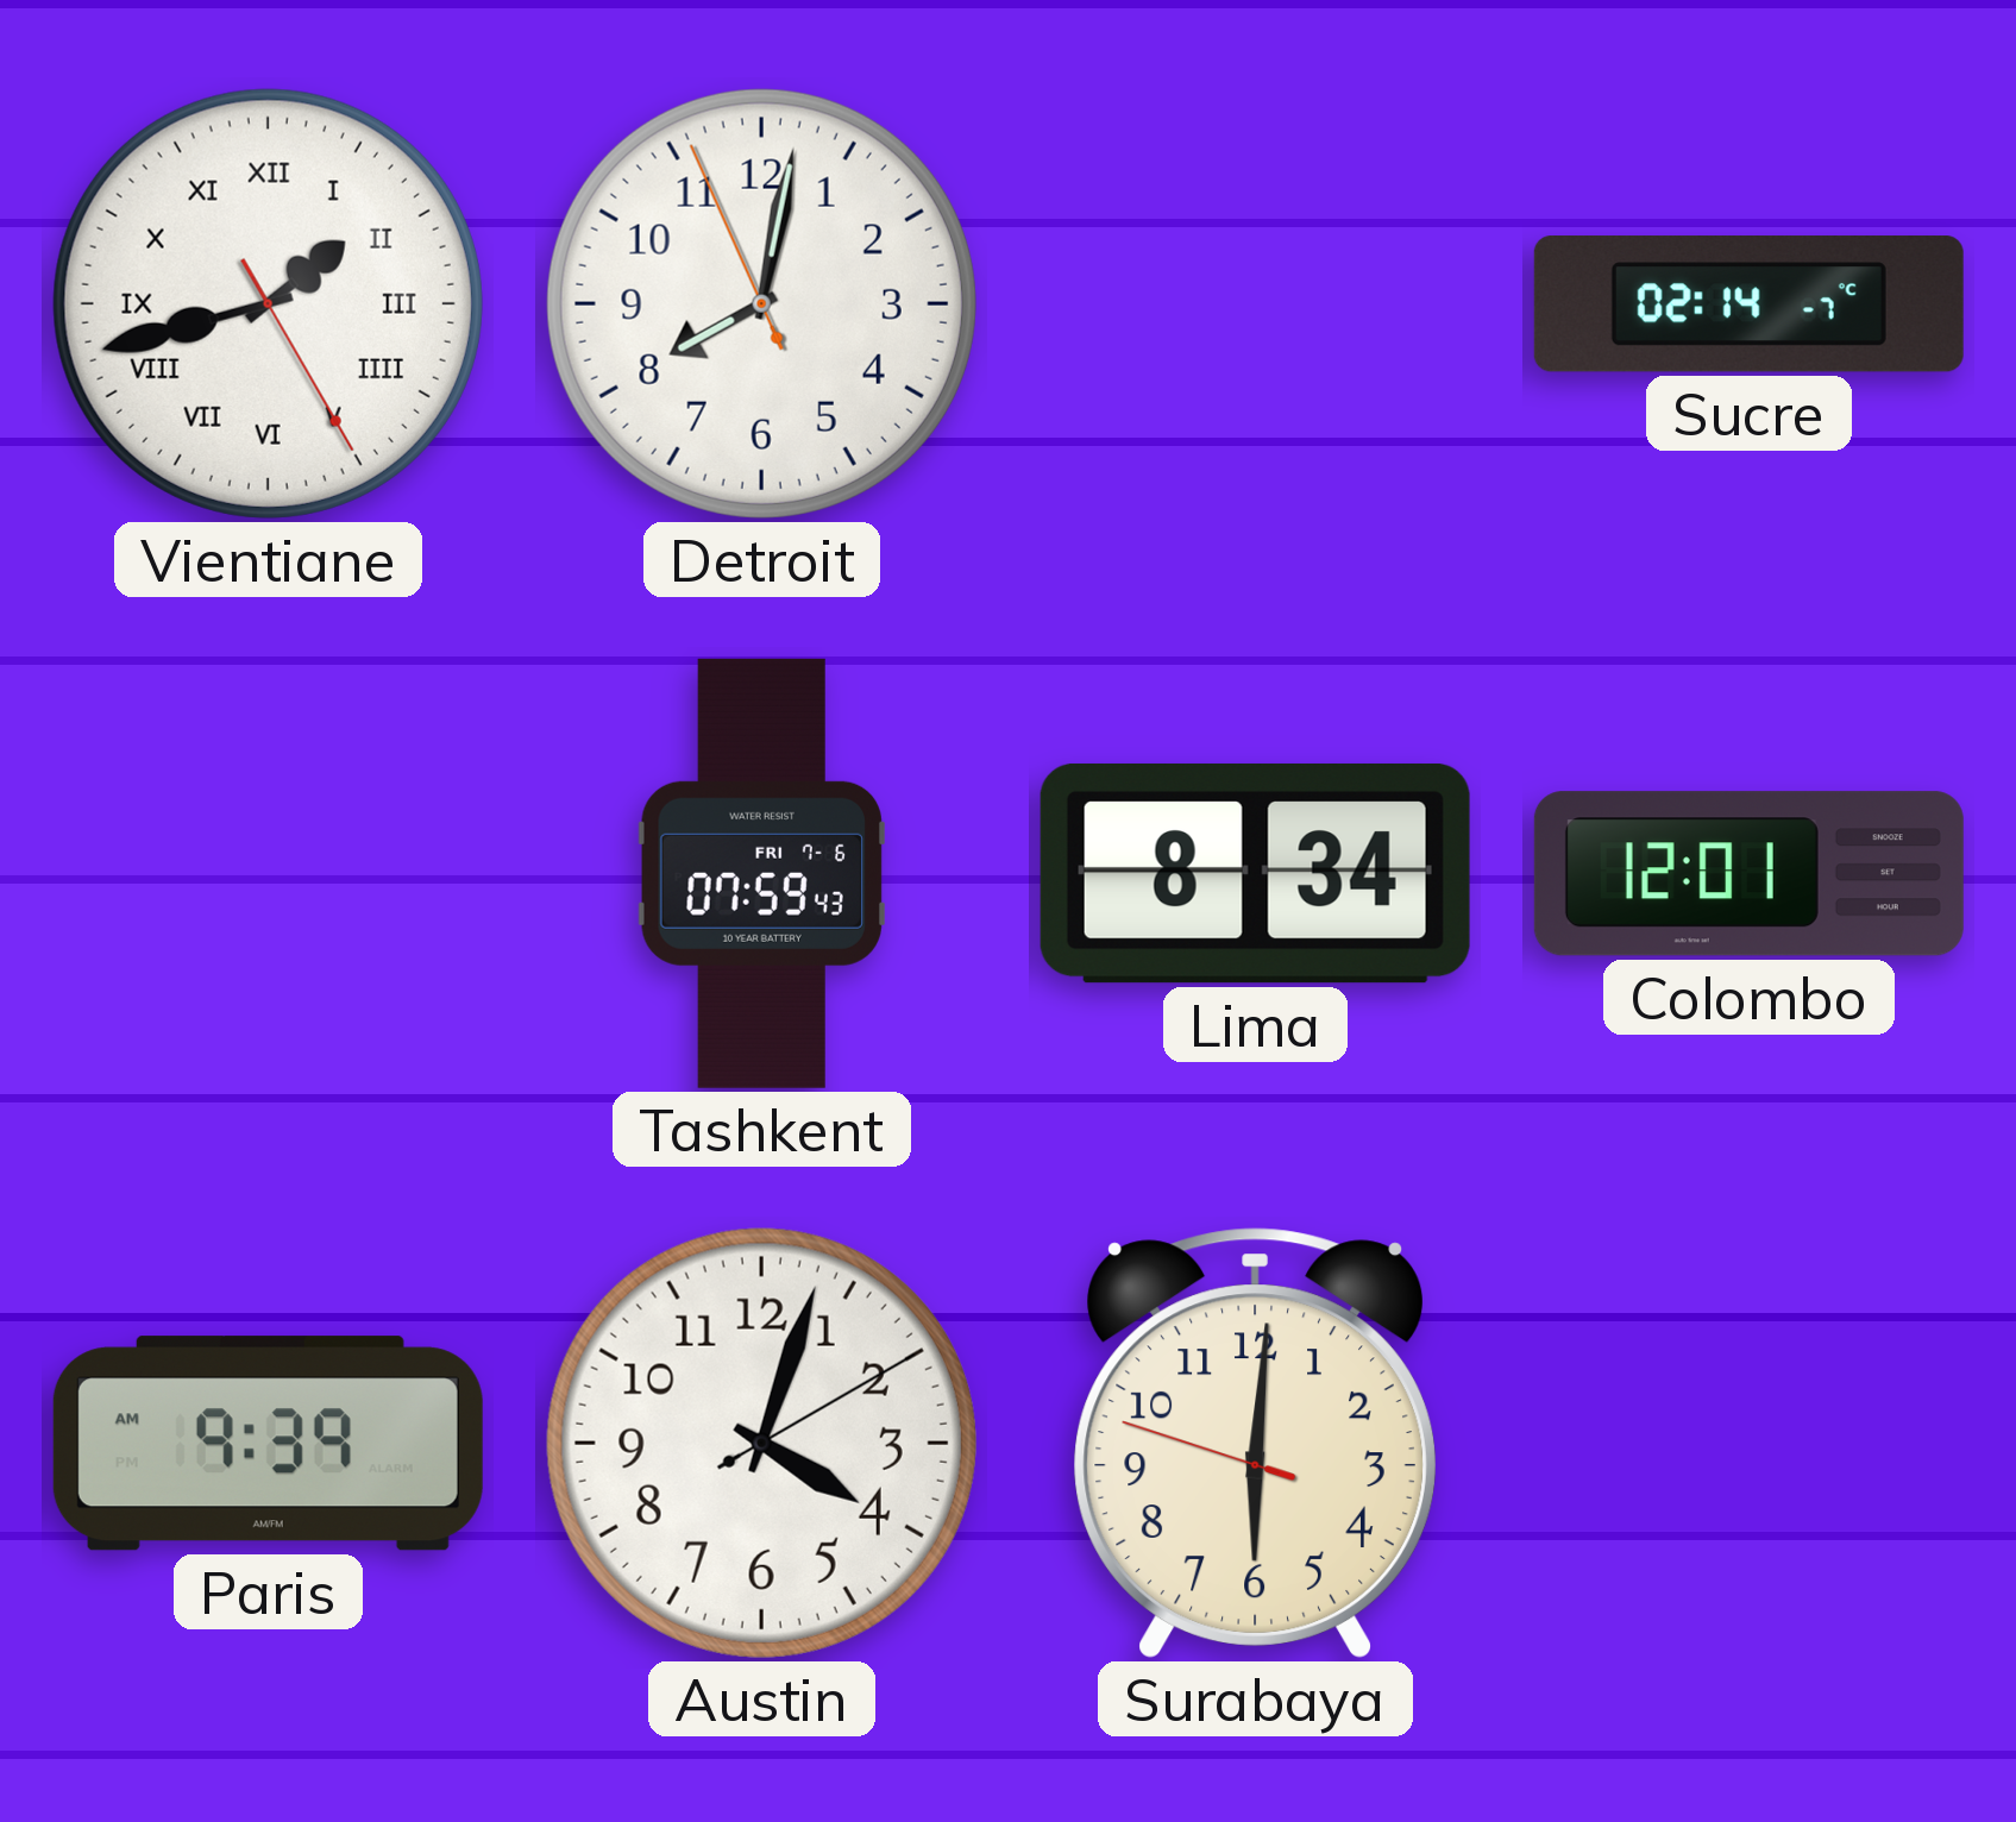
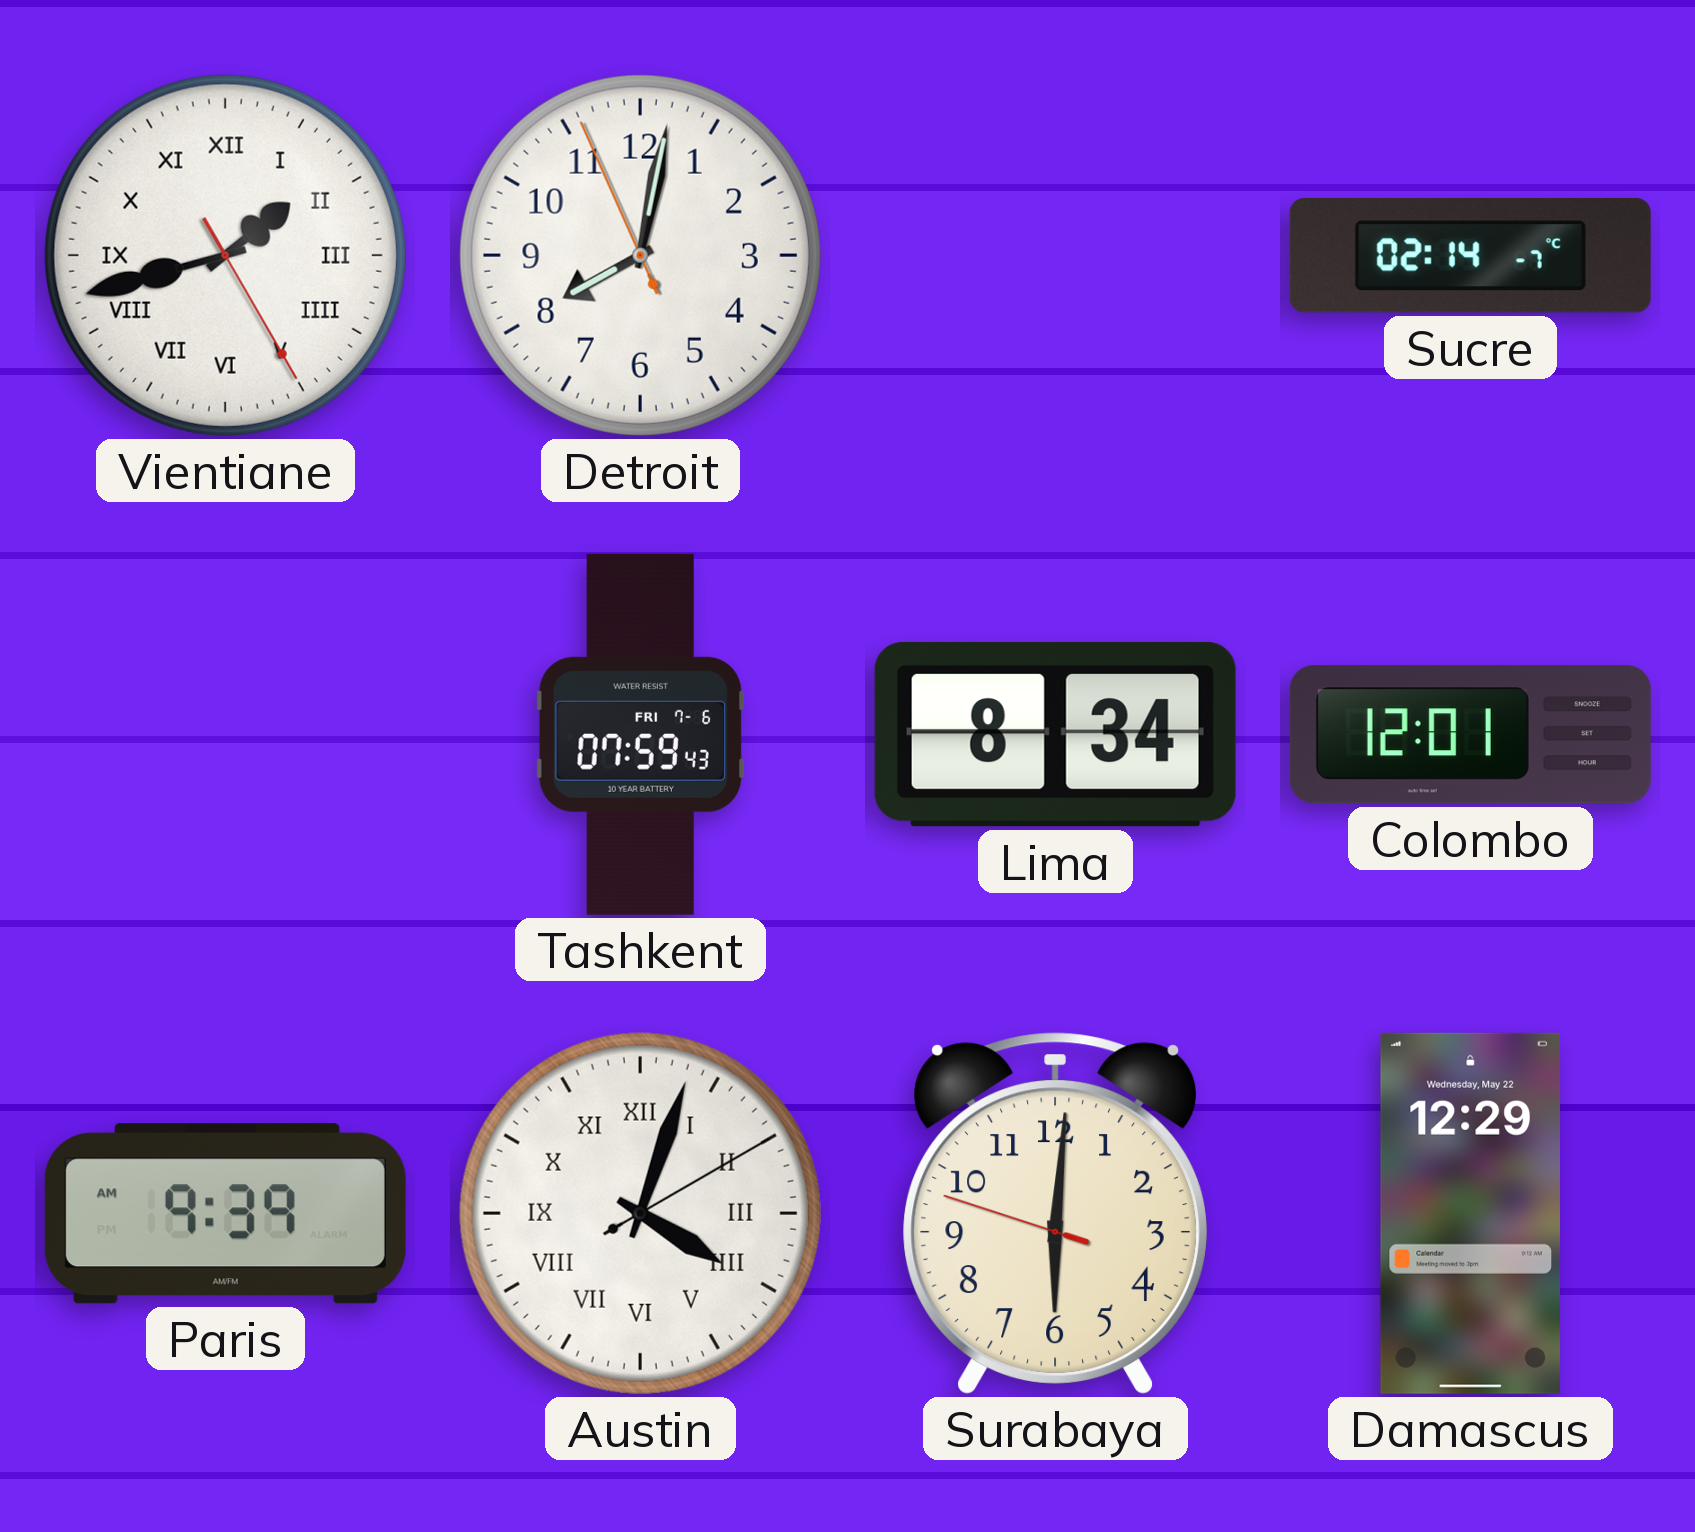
Austin numerals: Arabic -> Roman (640, 1213)
Damascus: none -> 12:29 (1470, 1213)
